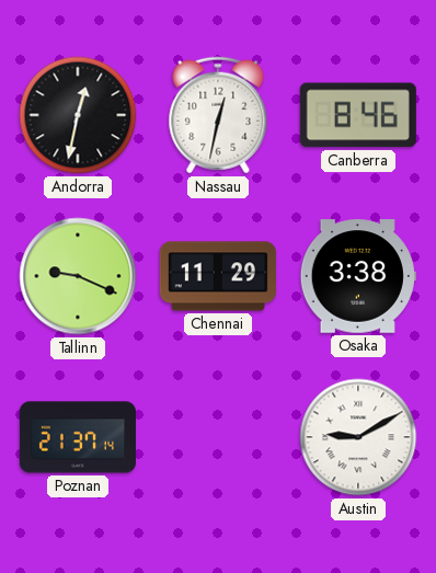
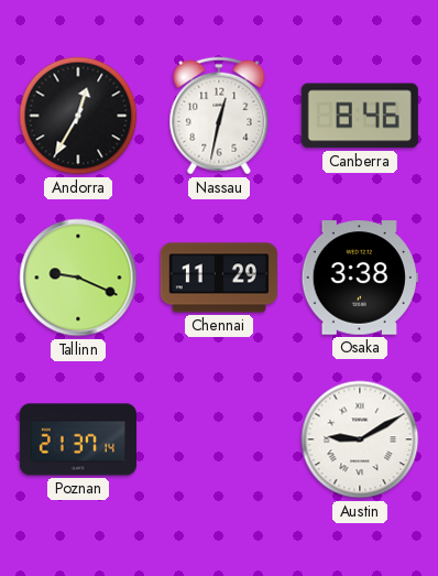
Andorra: 12:32 -> 12:35 (78, 116)
